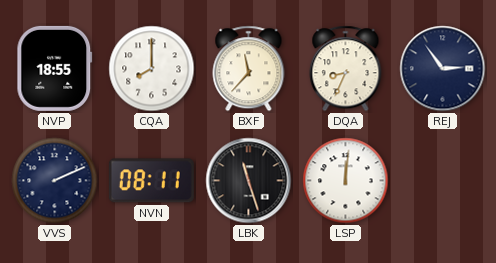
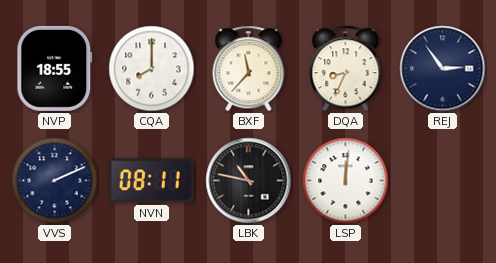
LBK: 11:27 -> 10:47 (249, 181)
